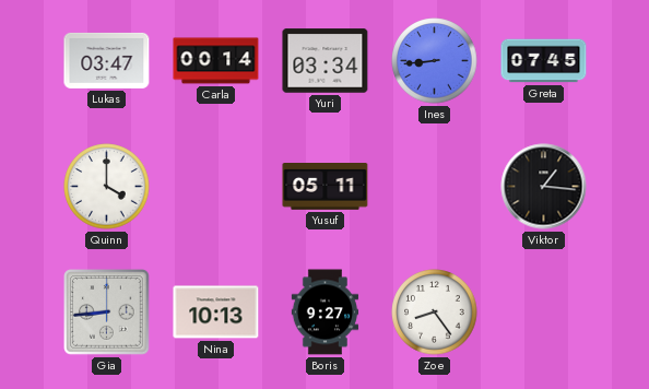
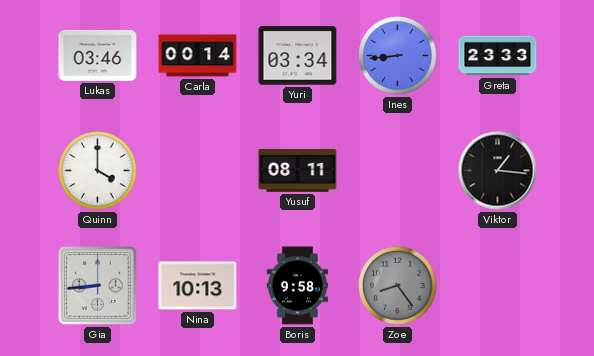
Lukas: 03:47 -> 03:46 (98, 55)
Greta: 07:45 -> 23:33 (498, 56)
Yusuf: 05:11 -> 08:11 (298, 171)
Boris: 9:27 -> 9:58 (298, 286)
Zoe dial: white -> grey (398, 286)
